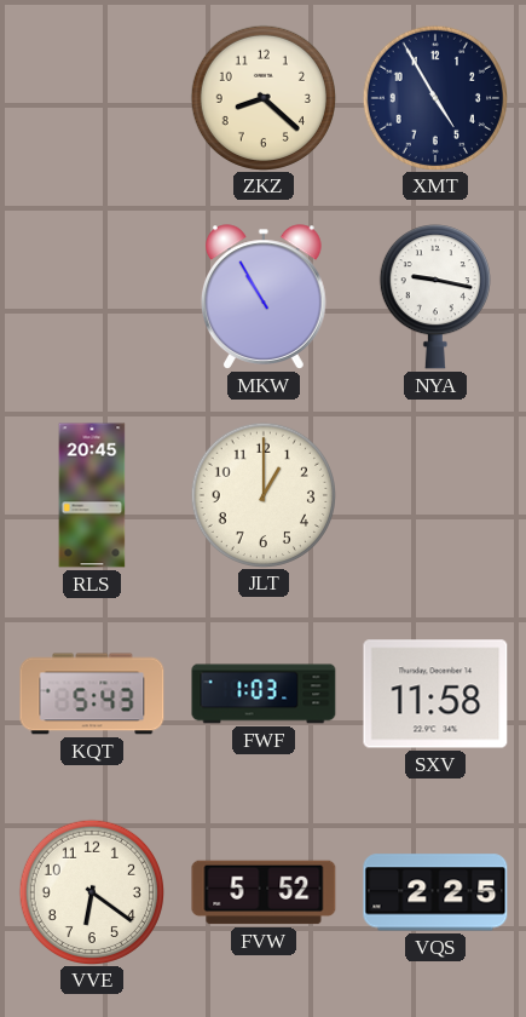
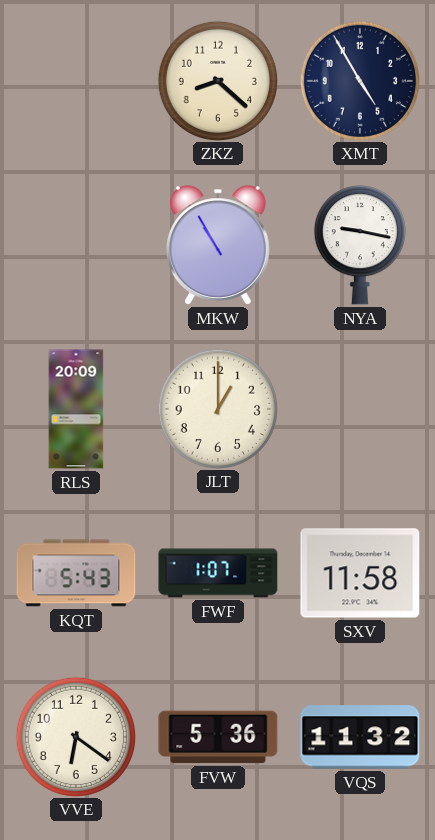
RLS: 20:45 -> 20:09 (76, 409)
FWF: 1:03 -> 1:07 (218, 573)
FVW: 5:52 -> 5:36 (218, 737)
VQS: 2:25 -> 11:32 (360, 737)
